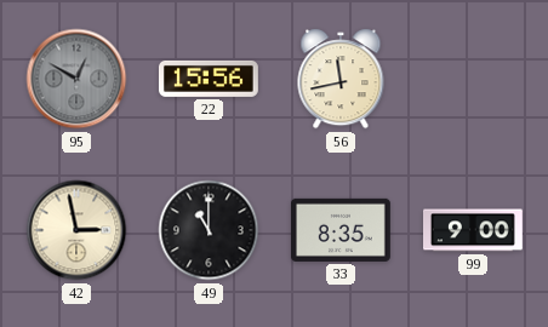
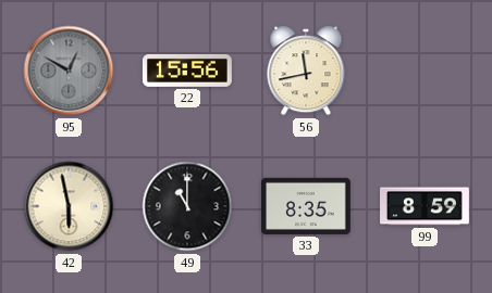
42: 2:58 -> 5:58 (69, 206)
99: 9:00 -> 8:59 (426, 206)
